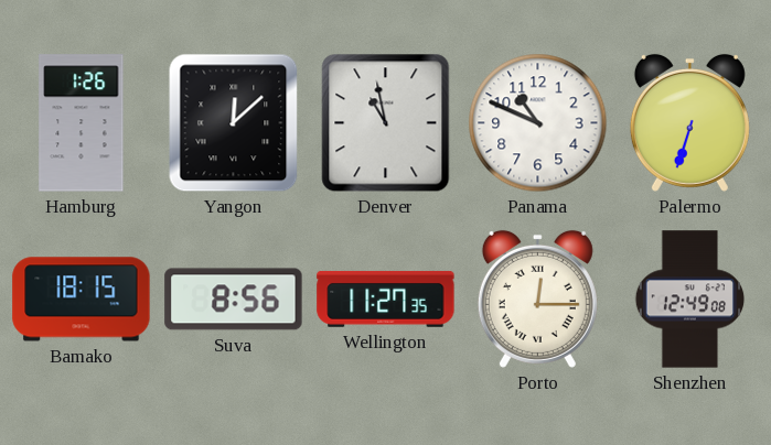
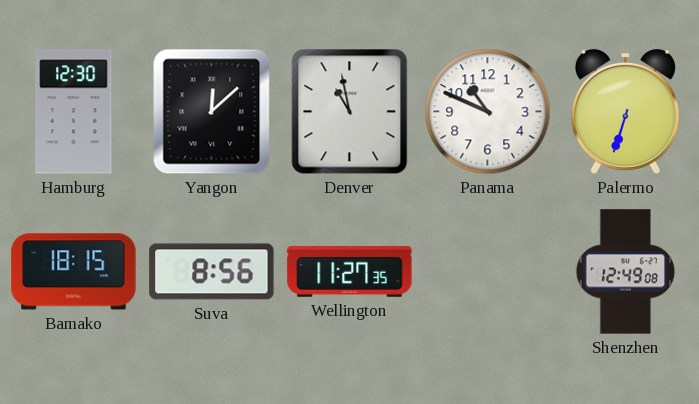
Hamburg: 1:26 -> 12:30 (74, 112)
Porto: 12:15 -> none (537, 299)
